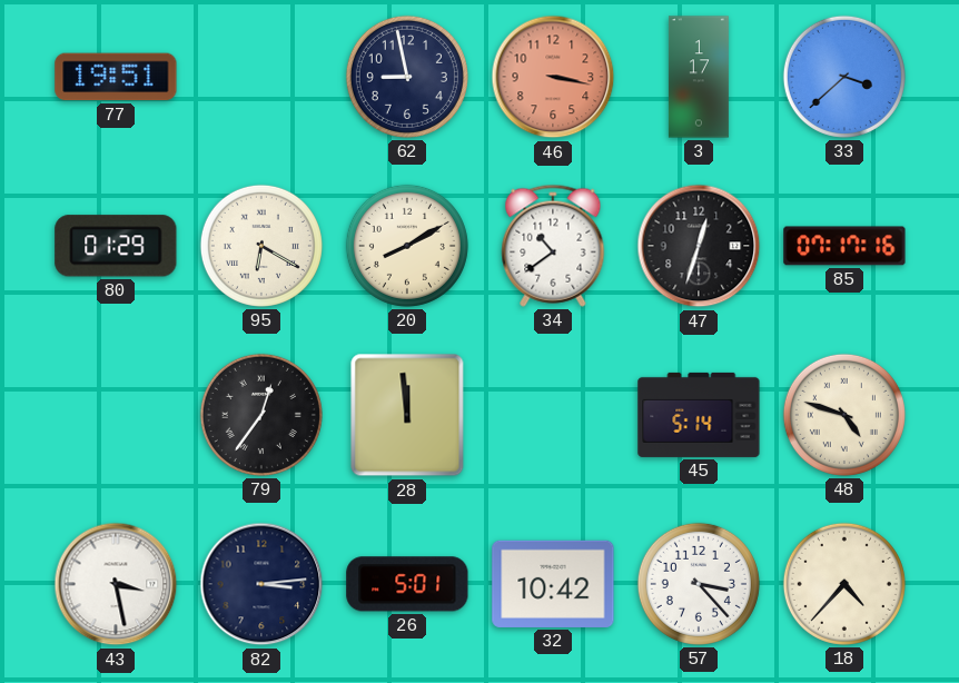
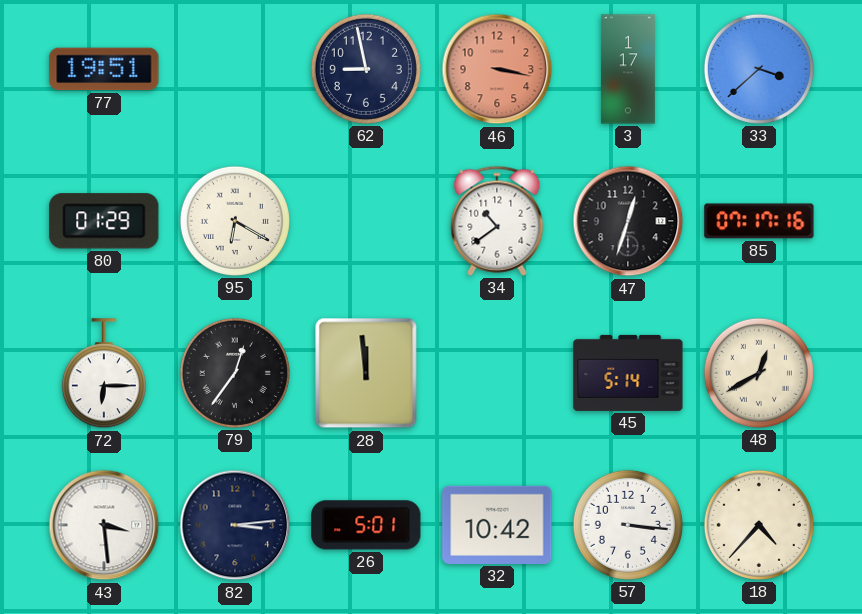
20: 8:10 -> none (407, 246)
72: none -> 6:15 (104, 374)
48: 4:48 -> 12:40 (759, 373)
43: 3:28 -> 3:29 (104, 525)
57: 3:23 -> 3:16 (628, 525)
